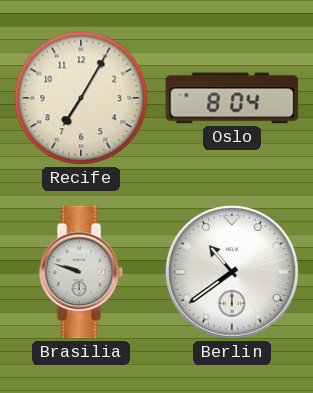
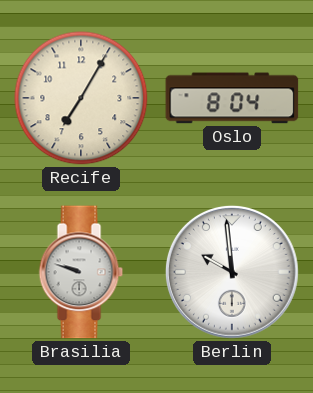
Berlin: 10:39 -> 9:59 (232, 272)
